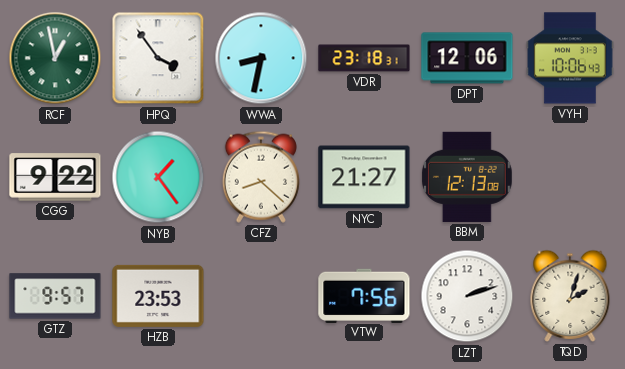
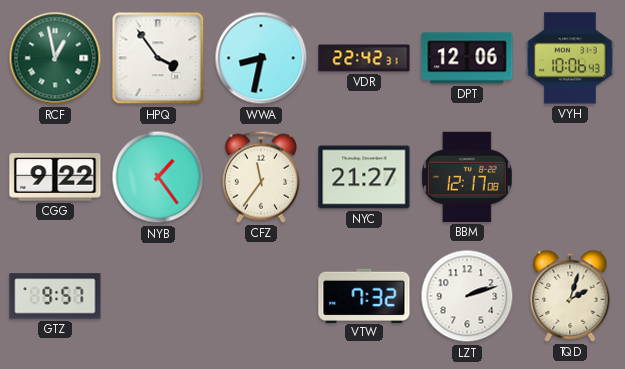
VDR: 23:18 -> 22:42 (364, 58)
CFZ: 8:22 -> 11:36 (261, 177)
BBM: 12:13 -> 12:17 (467, 177)
HZB: 23:53 -> none (158, 296)
VTW: 7:56 -> 7:32 (364, 295)
